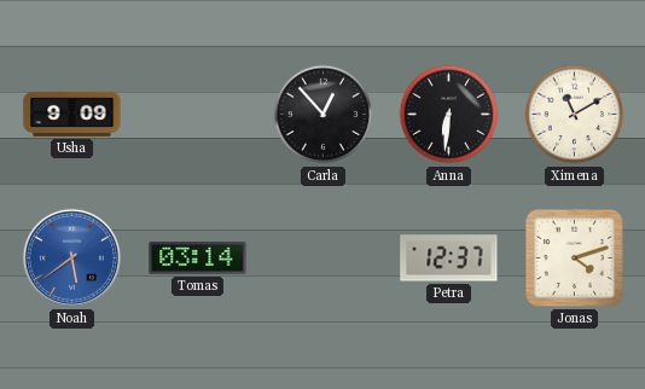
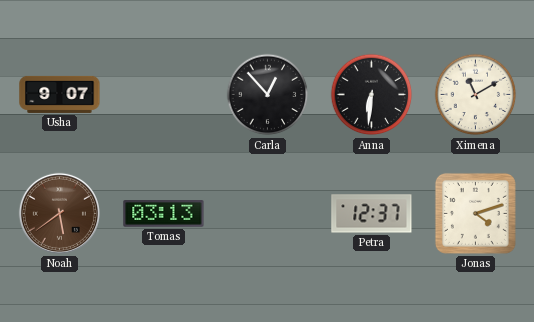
Usha: 9:09 -> 9:07 (60, 94)
Noah dial: blue -> brown (59, 213)
Tomas: 03:14 -> 03:13 (164, 214)
